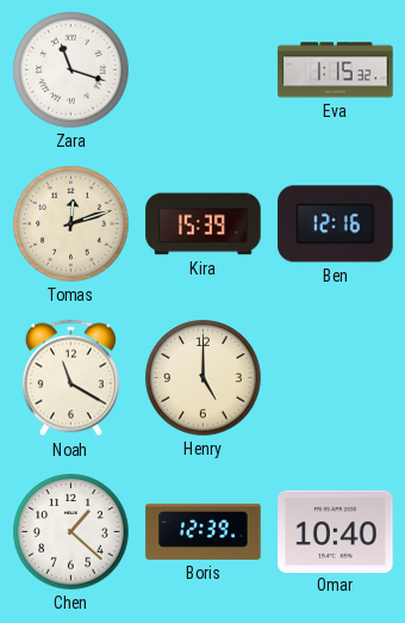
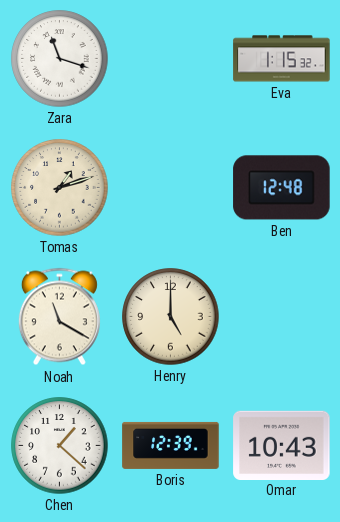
Tomas: 12:12 -> 1:12 (60, 188)
Kira: 15:39 -> none (204, 224)
Ben: 12:16 -> 12:48 (282, 188)
Omar: 10:40 -> 10:43 (282, 445)
